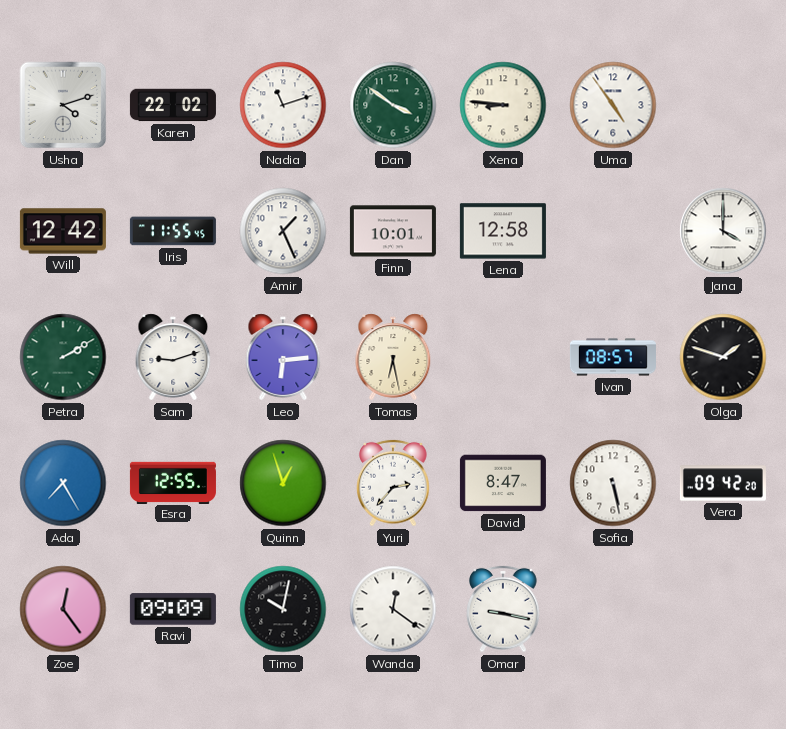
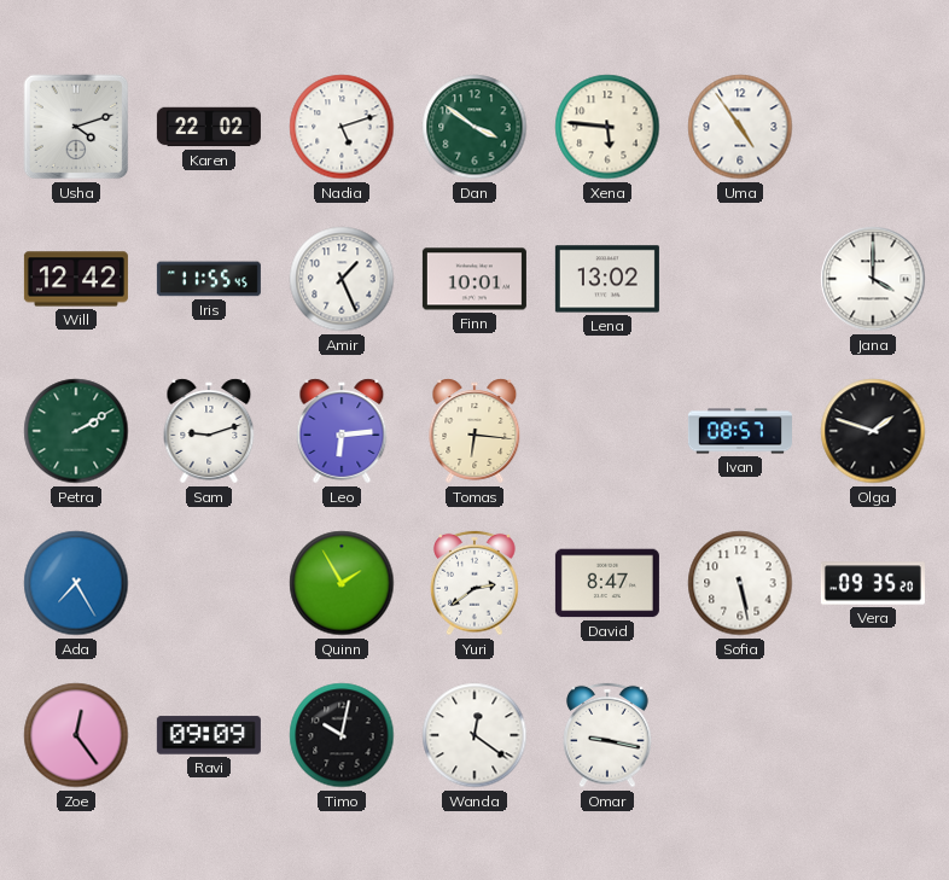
Nadia: 11:12 -> 5:12 (342, 127)
Xena: 8:46 -> 5:46 (607, 127)
Lena: 12:58 -> 13:02 (607, 279)
Tomas: 6:28 -> 6:16 (474, 431)
Esra: 12:55 -> none (173, 482)
Quinn: 12:57 -> 1:55 (342, 583)
Yuri: 2:37 -> 2:39 (474, 583)
Vera: 09:42 -> 09:35 (873, 583)
